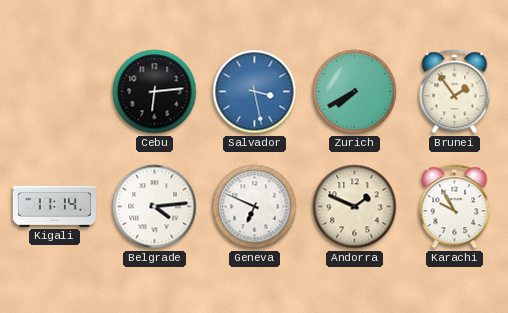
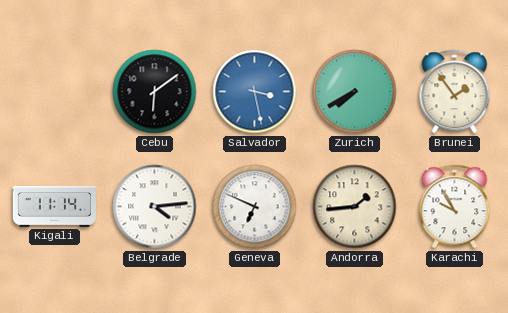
Cebu: 6:14 -> 6:09 (155, 92)
Andorra: 1:49 -> 1:44 (355, 207)
